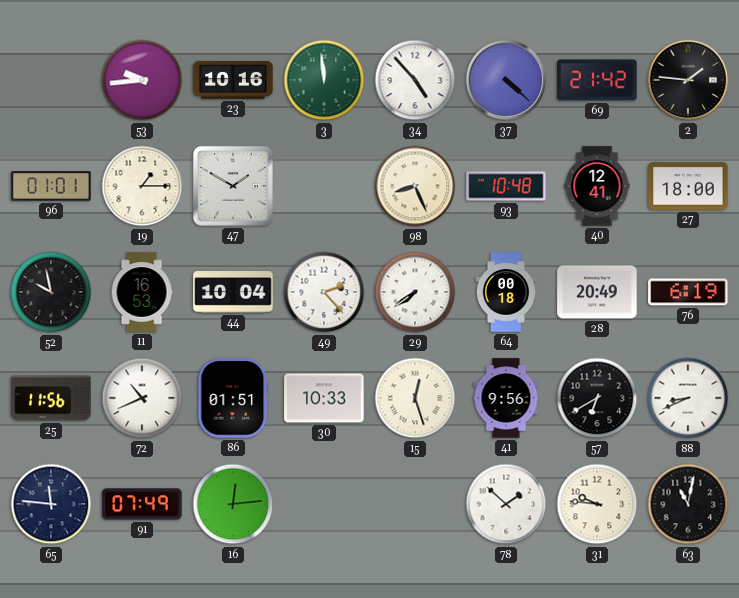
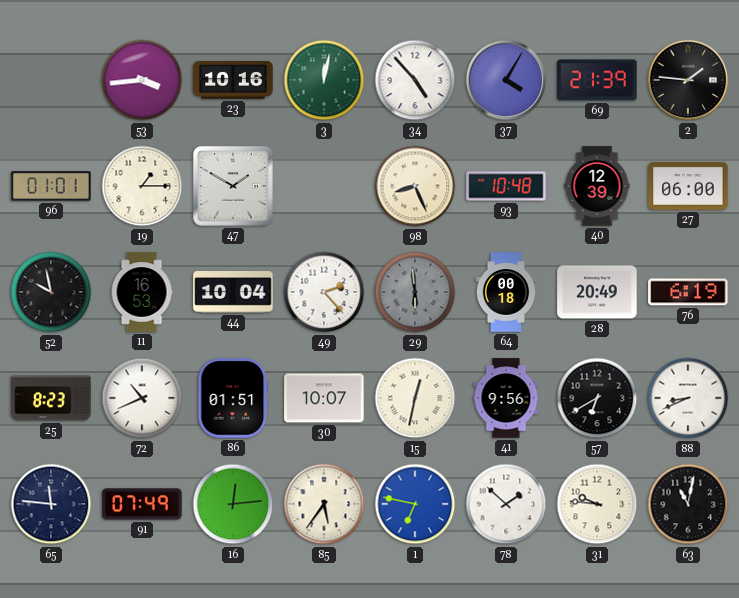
53: 9:44 -> 3:44 (142, 80)
3: 11:59 -> 12:02 (324, 80)
37: 4:22 -> 4:05 (506, 80)
69: 21:42 -> 21:39 (597, 80)
40: 12:41 -> 12:39 (597, 186)
27: 18:00 -> 06:00 (688, 186)
29: 7:39 -> 5:59 (415, 292)
29 dial: white -> grey (415, 292)
25: 11:56 -> 8:23 (51, 398)
30: 10:33 -> 10:07 (324, 398)
15: 12:27 -> 12:32 (415, 398)
85: none -> 5:36 (324, 504)
1: none -> 6:47 (415, 504)
